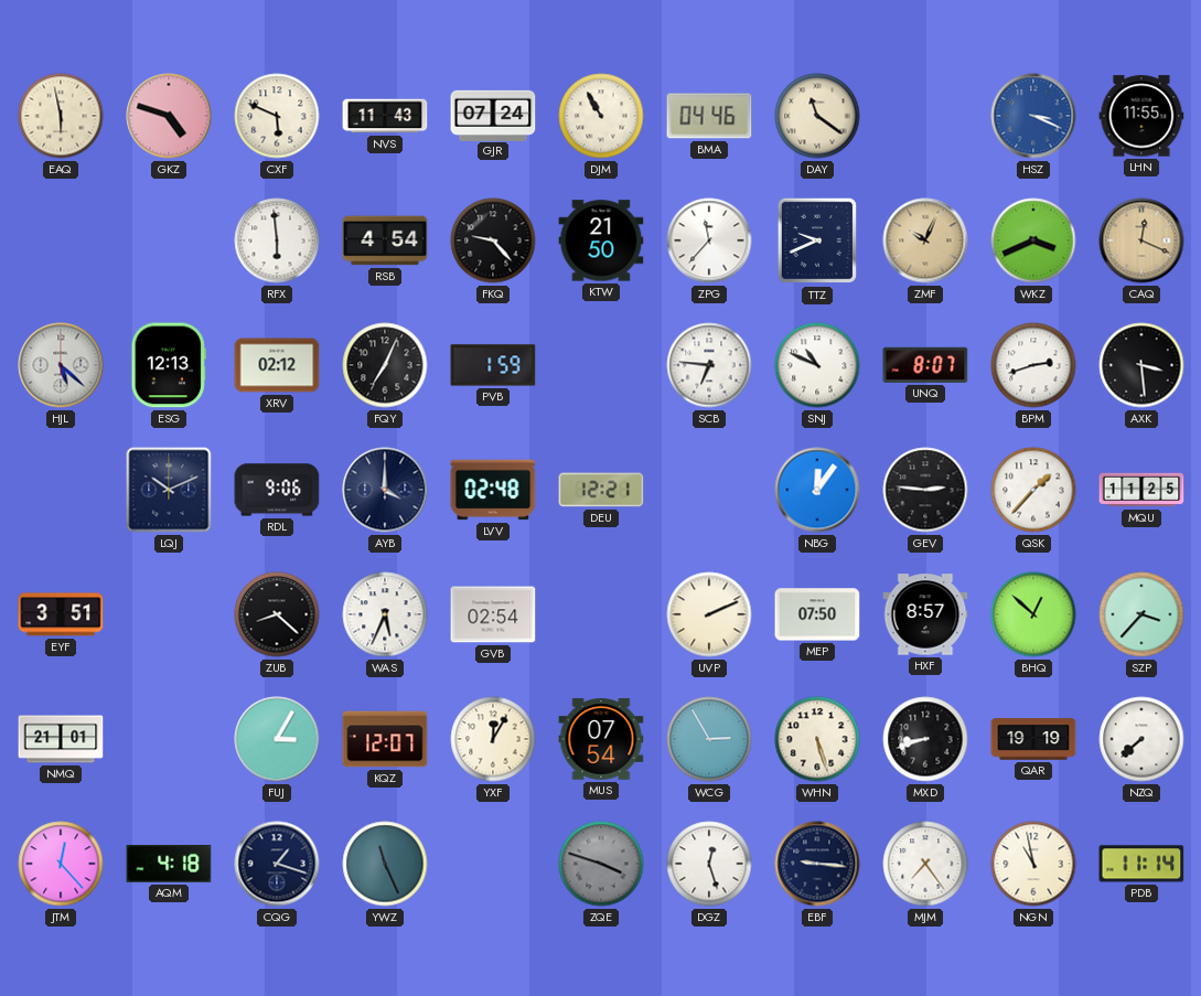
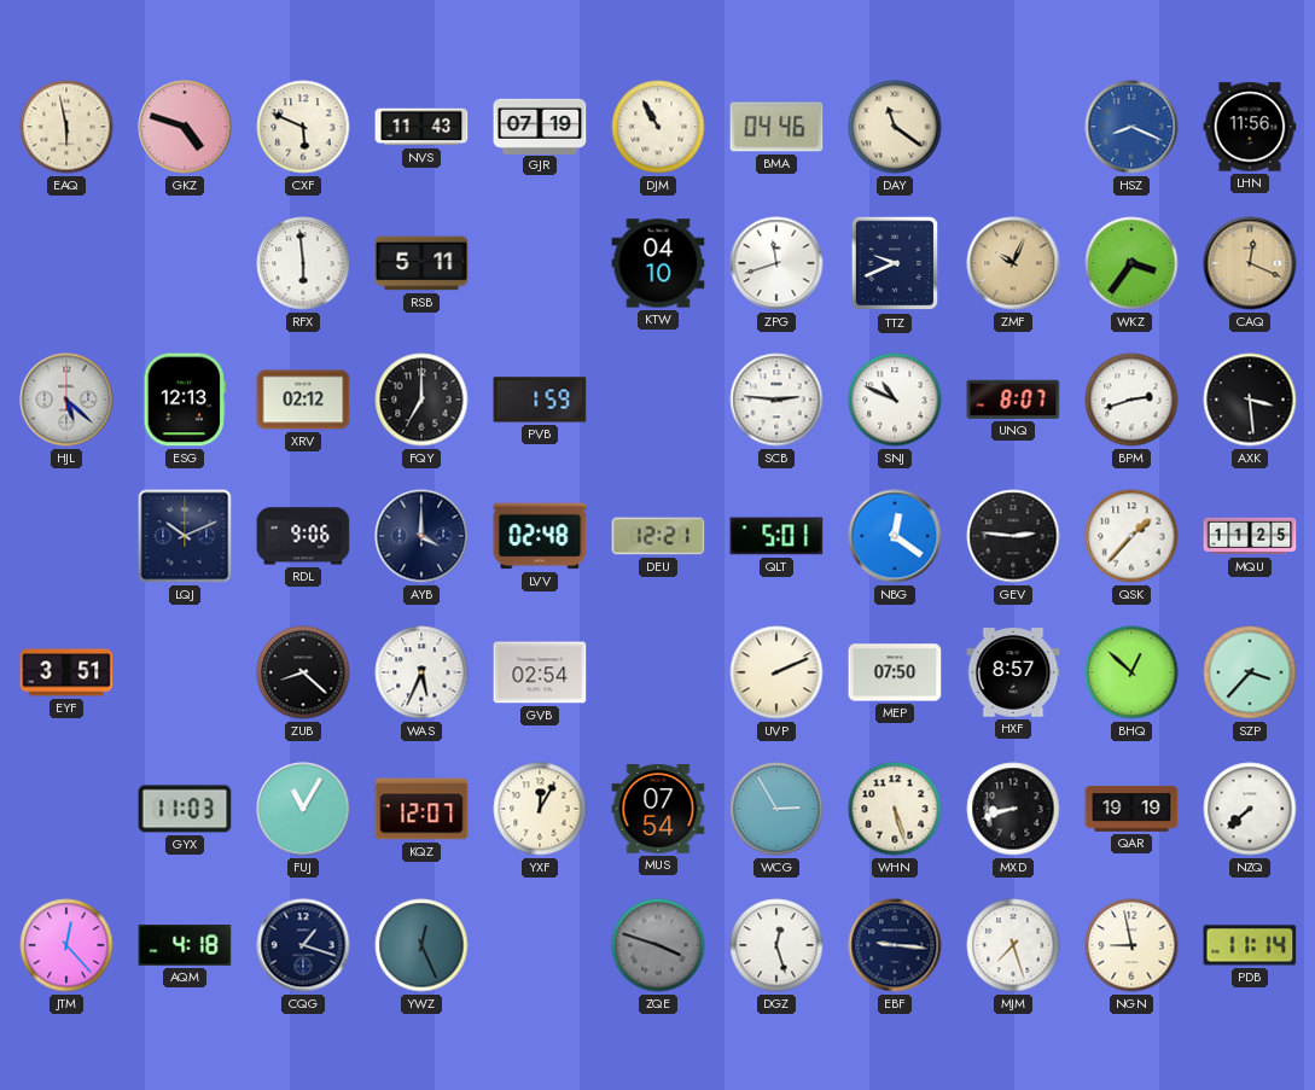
GJR: 07:24 -> 07:19 (540, 126)
HSZ: 3:19 -> 8:19 (1131, 127)
LHN: 11:55 -> 11:56 (1250, 127)
RSB: 4:54 -> 5:11 (421, 263)
FKQ: 9:23 -> none (493, 240)
KTW: 21:50 -> 04:10 (658, 263)
ZPG: 11:37 -> 11:42 (776, 263)
WKZ: 3:41 -> 3:36 (1131, 263)
FQY: 7:04 -> 7:00 (421, 400)
SCB: 6:46 -> 2:46 (776, 400)
QLT: none -> 5:01 (776, 536)
NBG: 12:06 -> 12:21 (895, 536)
NMQ: 21:01 -> none (61, 739)
GYX: none -> 11:03 (185, 809)
FUJ: 3:05 -> 11:05 (303, 809)
YWZ: 11:26 -> 12:26 (421, 945)
MJM: 7:24 -> 7:27 (1013, 945)
NGN: 10:58 -> 8:58 (1131, 945)
